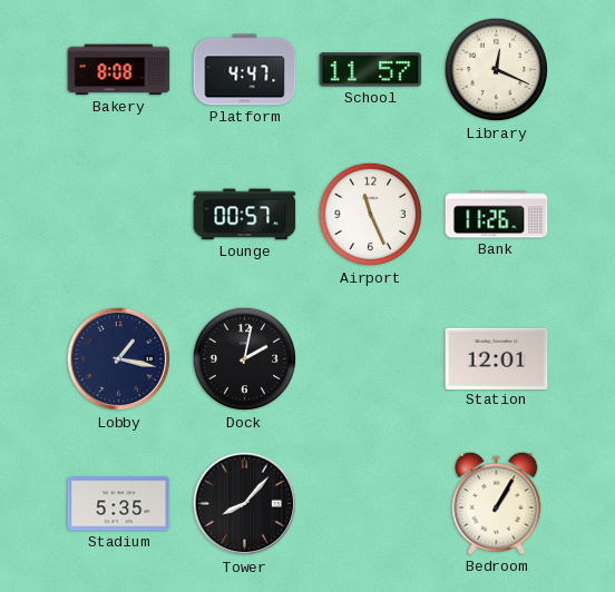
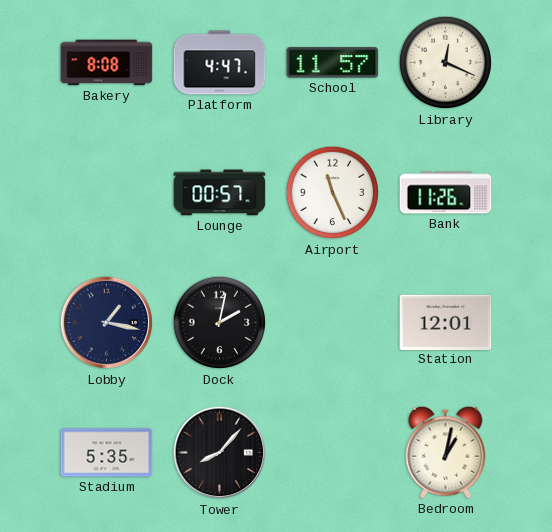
Bedroom: 1:05 -> 1:02 (446, 452)
